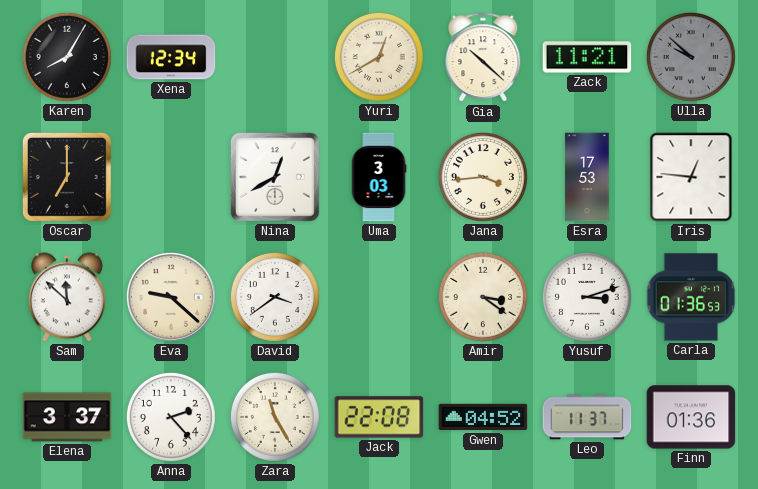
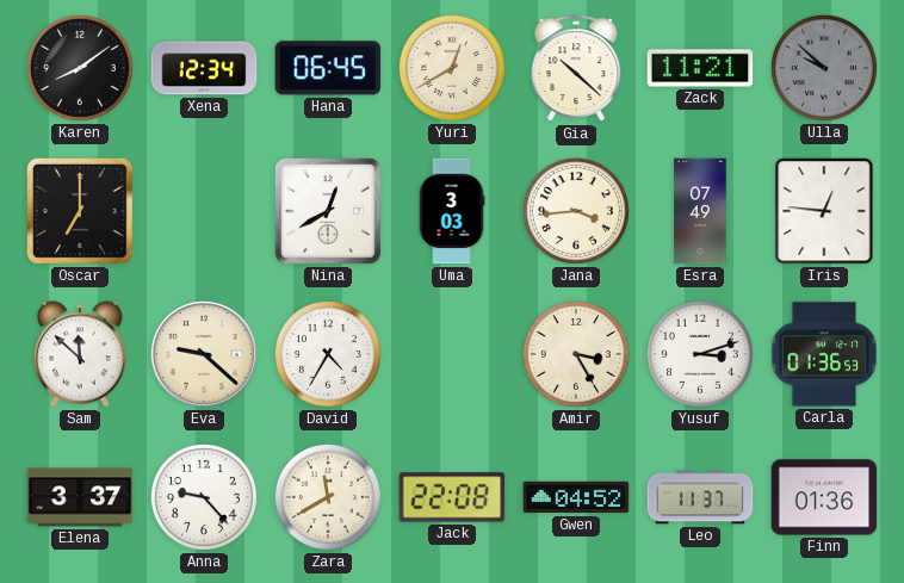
Karen: 8:05 -> 8:09 (80, 68)
Hana: none -> 06:45 (328, 68)
Esra: 17:53 -> 07:49 (700, 211)
David: 3:39 -> 4:35 (328, 354)
Amir: 3:21 -> 3:25 (576, 354)
Anna: 2:23 -> 9:23 (204, 497)
Zara: 11:25 -> 11:40 (328, 497)
